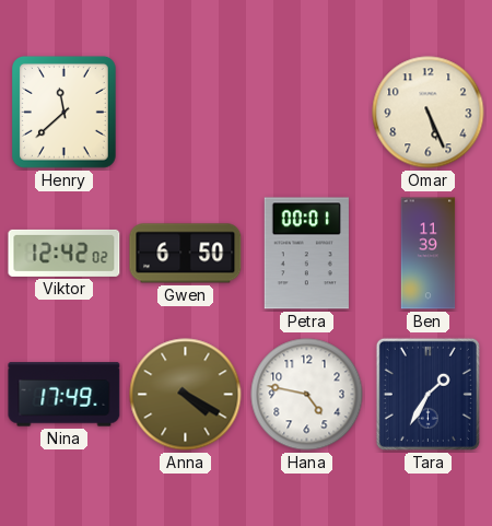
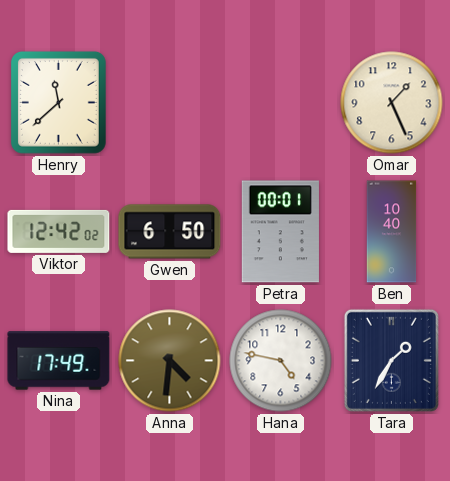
Omar: 5:26 -> 1:26 (392, 103)
Ben: 11:39 -> 10:40 (392, 232)
Anna: 4:20 -> 4:31 (170, 361)
